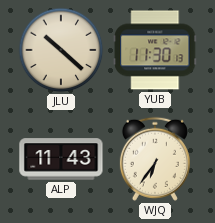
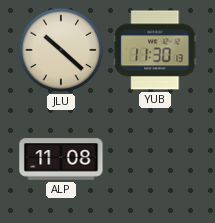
ALP: 11:43 -> 11:08 (61, 159)
WJQ: 6:36 -> none (155, 159)
